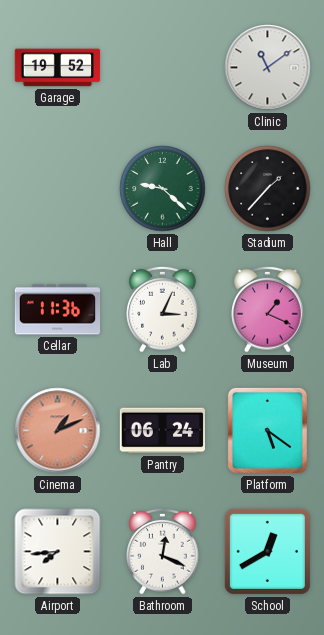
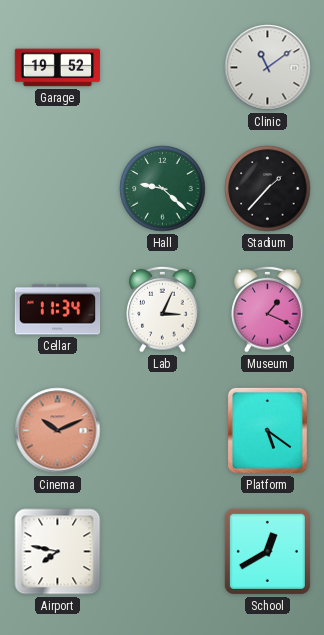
Cellar: 11:36 -> 11:34 (58, 310)
Cinema: 1:11 -> 10:11 (58, 431)
Pantry: 06:24 -> none (163, 431)
Airport: 7:44 -> 7:47 (58, 552)
Bathroom: 12:19 -> none (163, 551)
